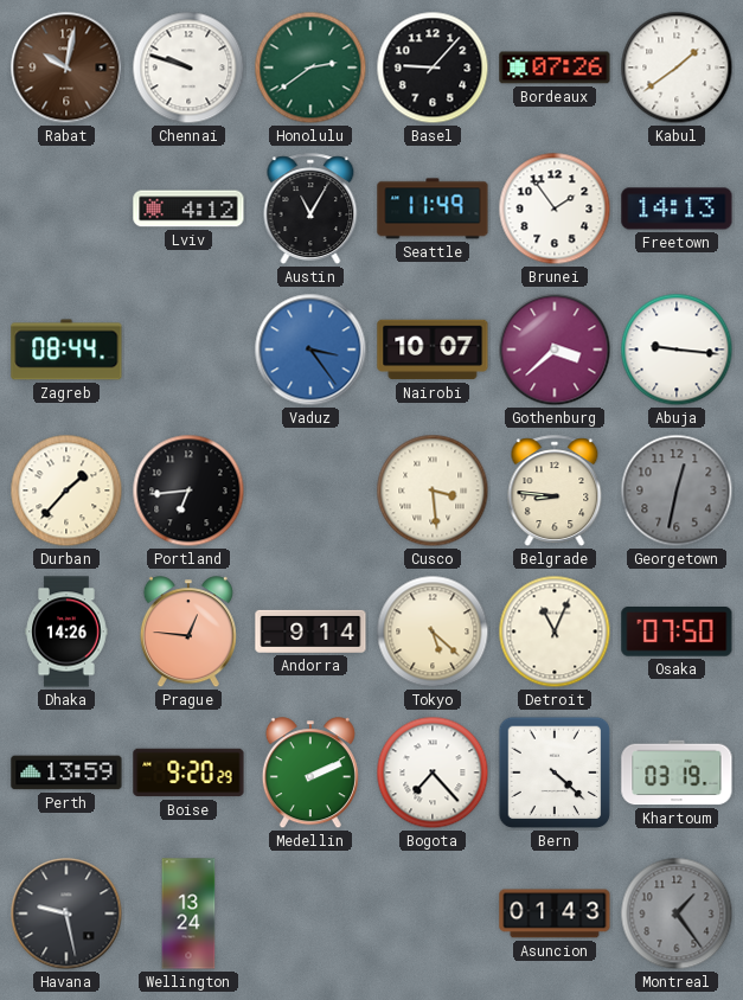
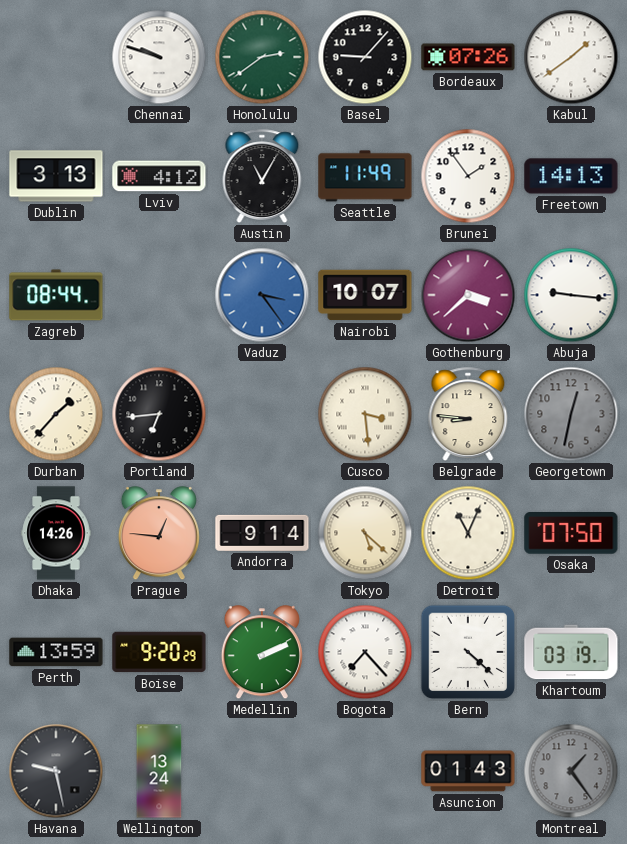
Rabat: 10:02 -> none (66, 68)
Dublin: none -> 3:13 (56, 176)
